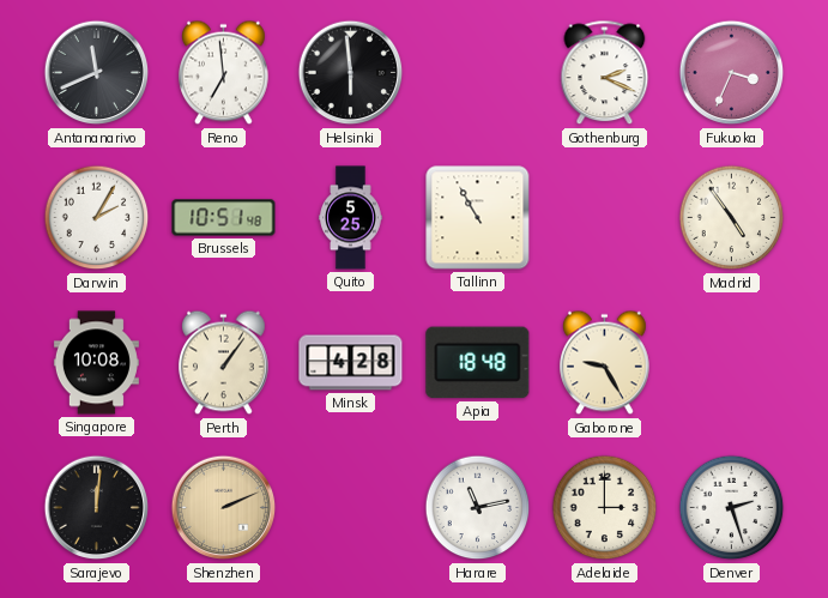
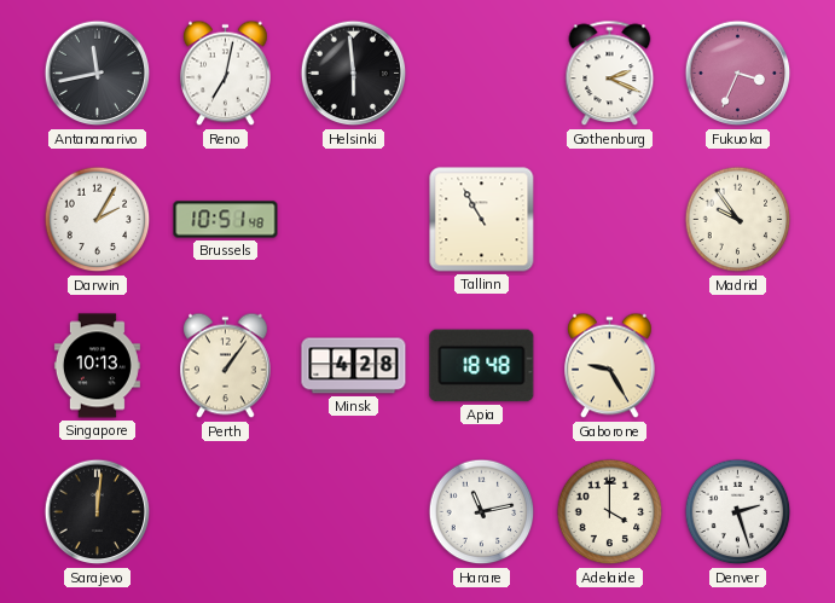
Antananarivo: 11:41 -> 11:43 (98, 74)
Reno: 6:59 -> 7:02 (226, 74)
Quito: 5:25 -> none (351, 218)
Madrid: 4:54 -> 9:54 (738, 220)
Singapore: 10:08 -> 10:13 (97, 366)
Shenzhen: 2:11 -> none (224, 508)
Adelaide: 3:00 -> 4:00 (610, 512)
